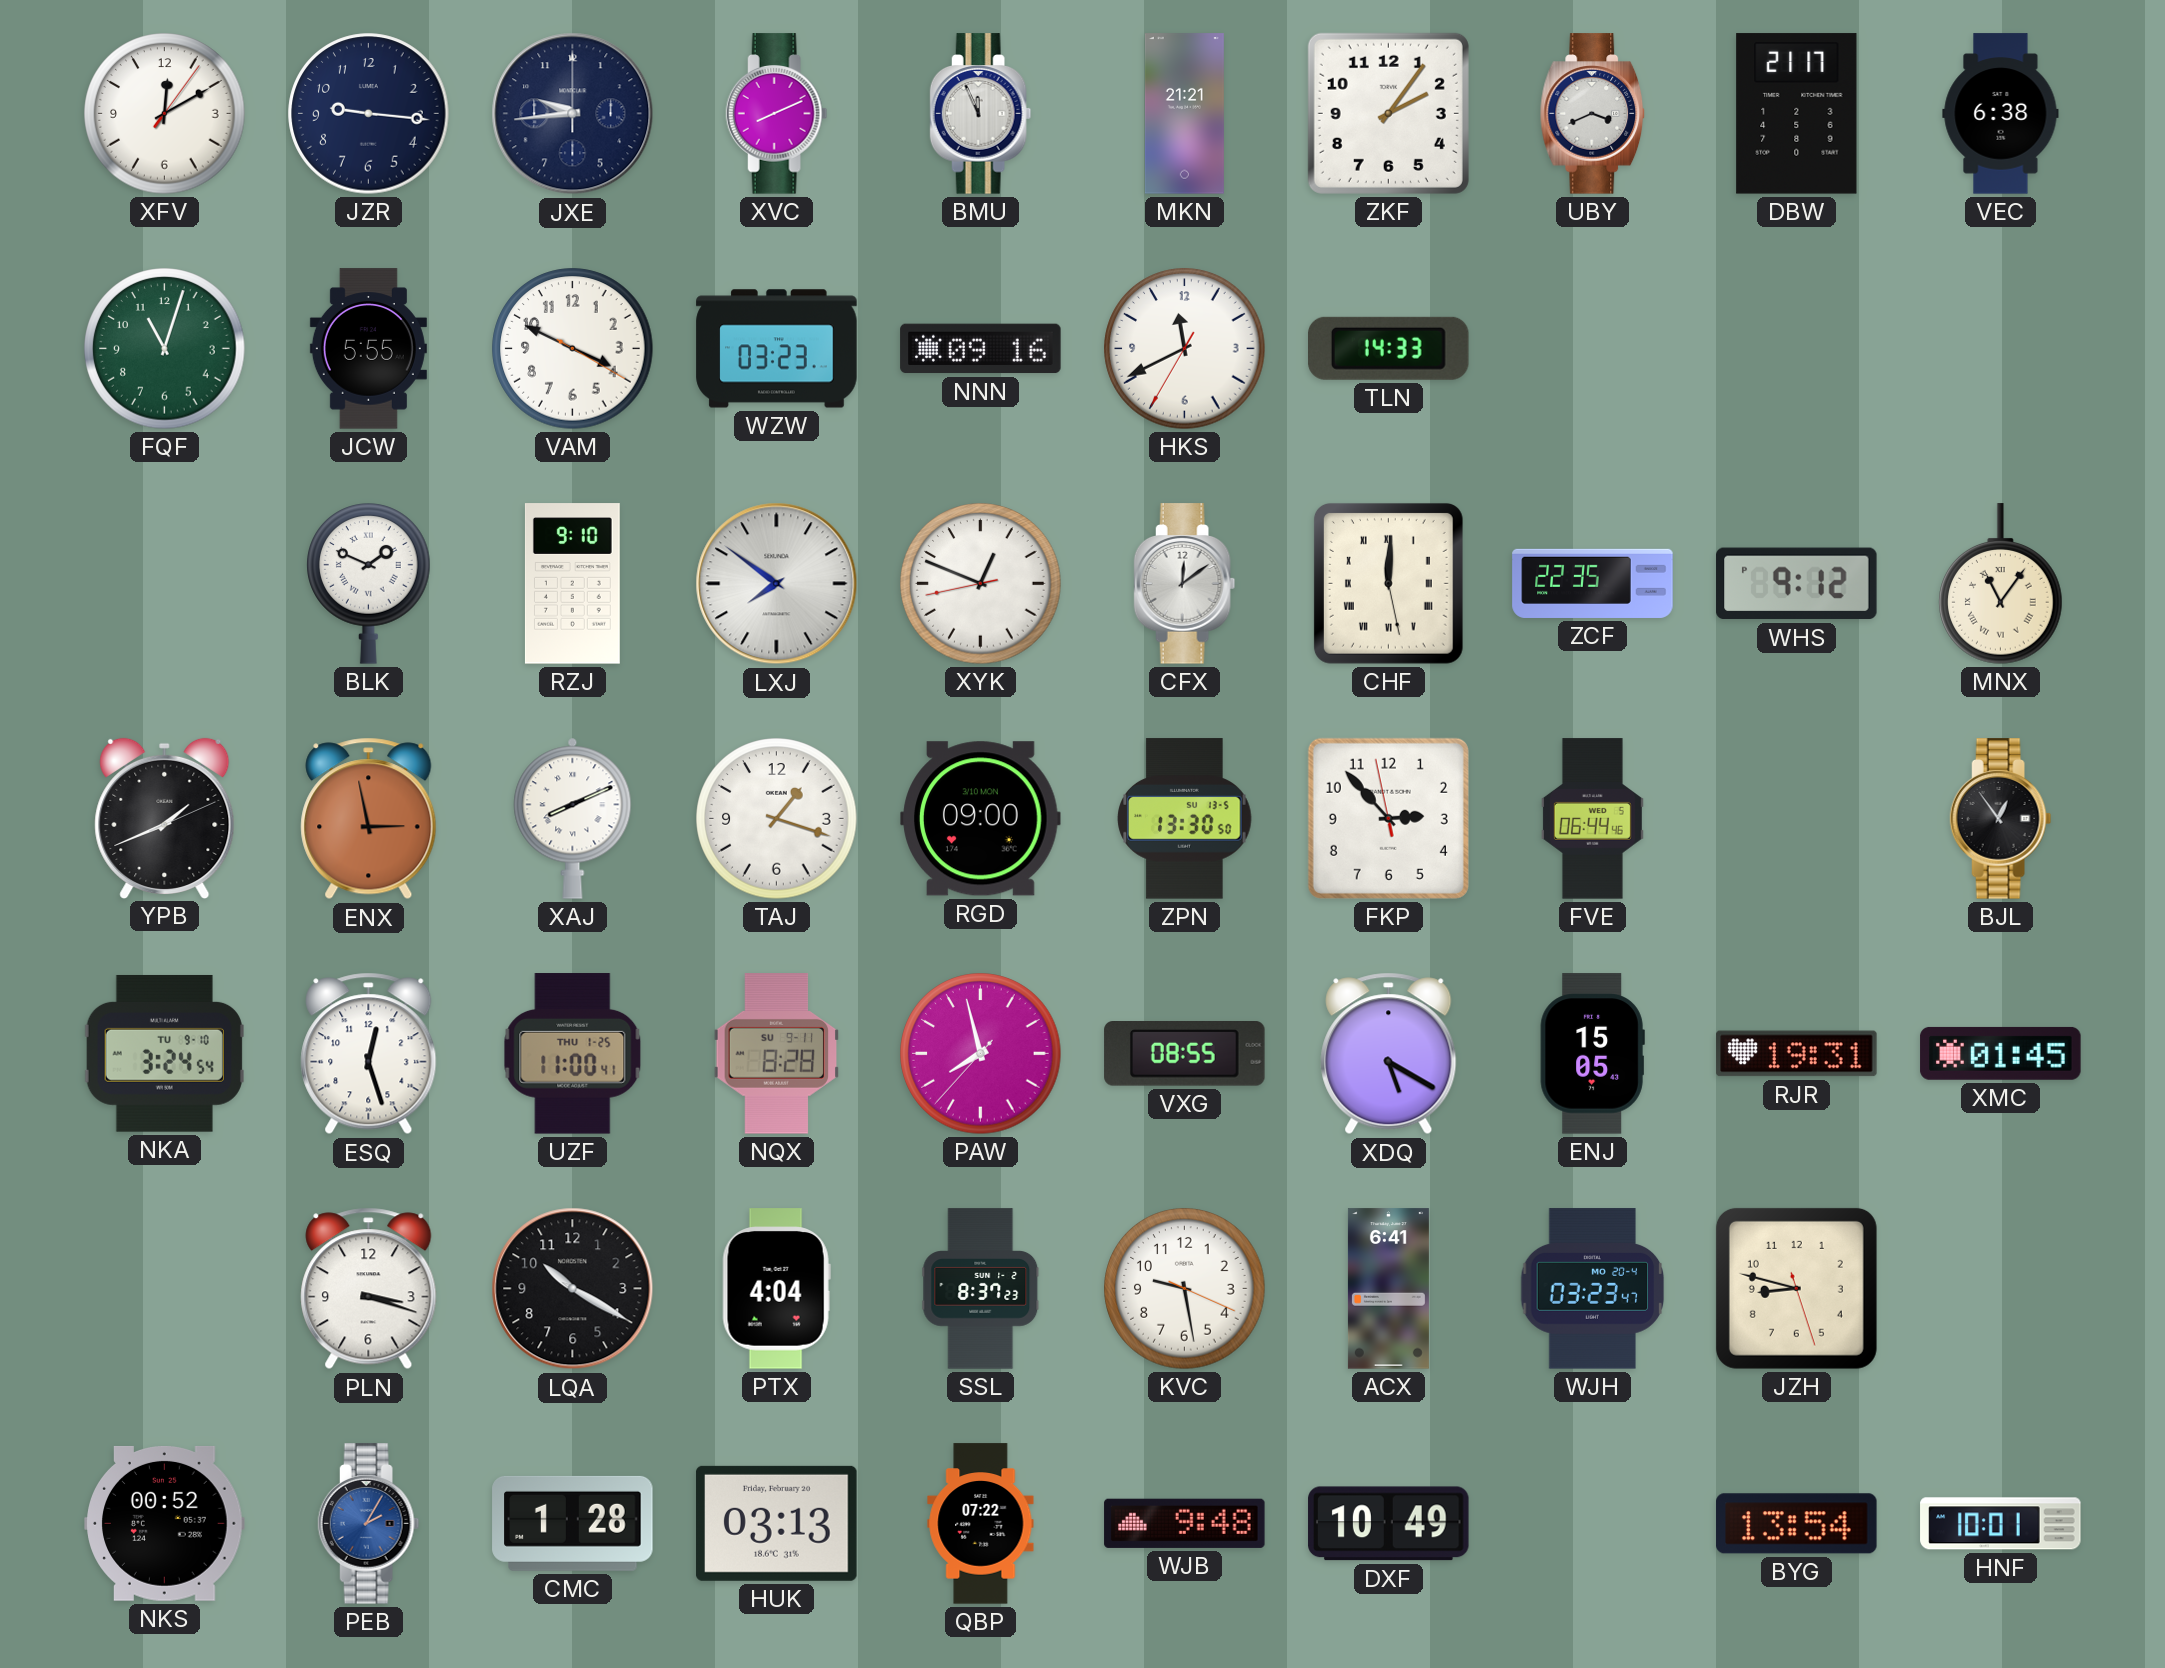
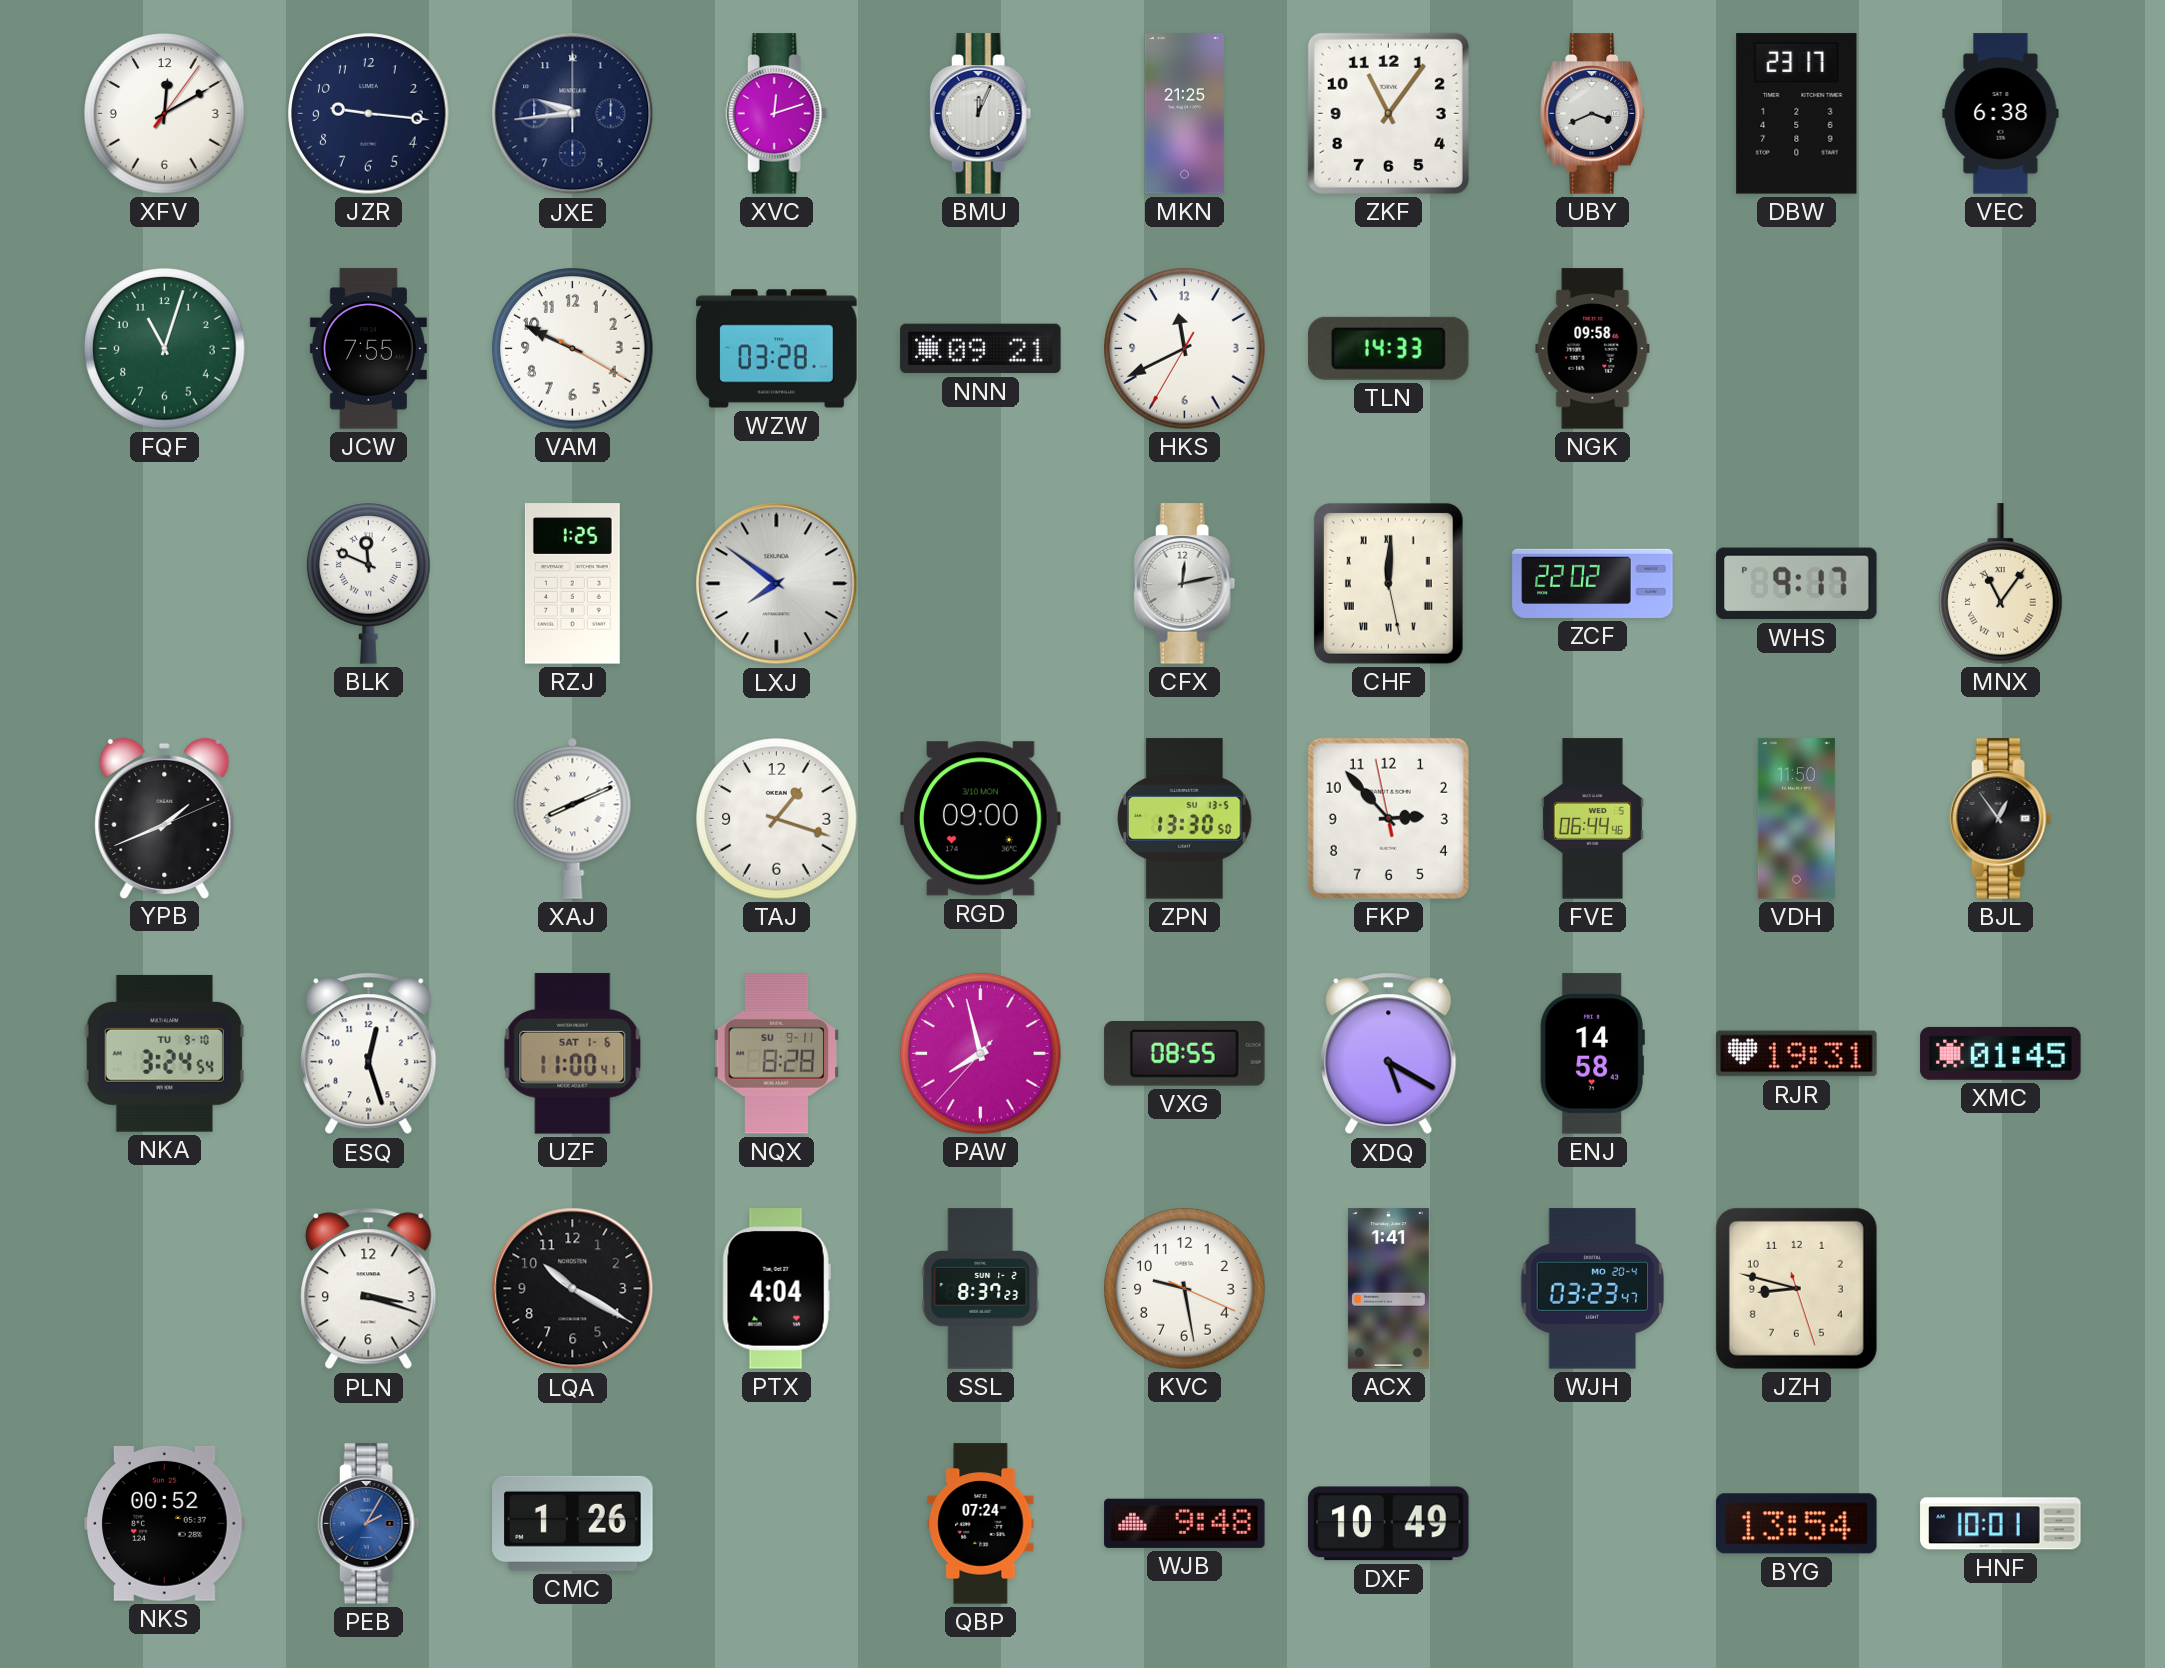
XVC: 8:11 -> 12:12 (777, 114)
BMU: 11:56 -> 12:04 (981, 114)
MKN: 21:21 -> 21:25 (1184, 114)
ZKF: 2:06 -> 11:06 (1388, 113)
DBW: 21:17 -> 23:17 (1797, 114)
JCW: 5:55 -> 7:55 (368, 349)
VAM: 3:49 -> 9:49 (573, 349)
WZW: 03:23 -> 03:28 (777, 349)
NNN: 09:16 -> 09:21 (981, 349)
NGK: none -> 09:58 (1593, 349)
BLK: 1:49 -> 11:49 (369, 584)
RZJ: 9:10 -> 1:25 (572, 584)
XYK: 12:48 -> none (981, 584)
CFX: 12:09 -> 12:13 (1185, 584)
ZCF: 22:35 -> 22:02 (1593, 583)
WHS: 9:12 -> 9:17 (1797, 584)
ENX: 2:58 -> none (369, 819)
VDH: none -> 11:50 (1796, 819)
UZF date: THU 1-25 -> SAT 1-6 (573, 1054)
ENJ: 15:05 -> 14:58 (1592, 1054)
ACX: 6:41 -> 1:41 (1388, 1289)
CMC: 1:28 -> 1:26 (573, 1523)
HUK: 03:13 -> none (777, 1523)
QBP: 07:22 -> 07:24 (981, 1524)
